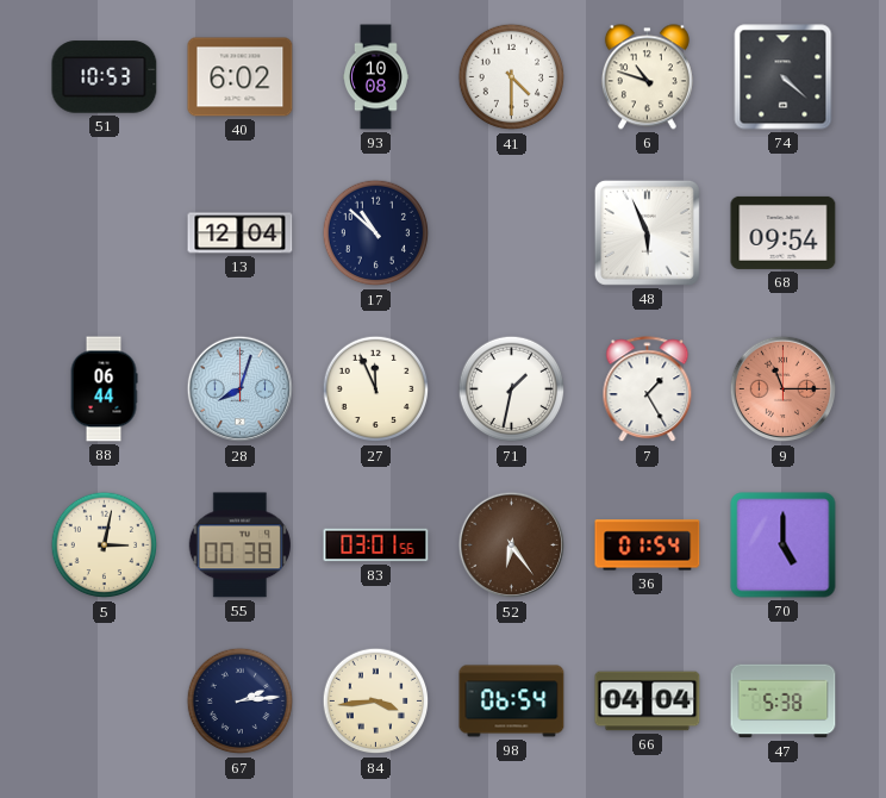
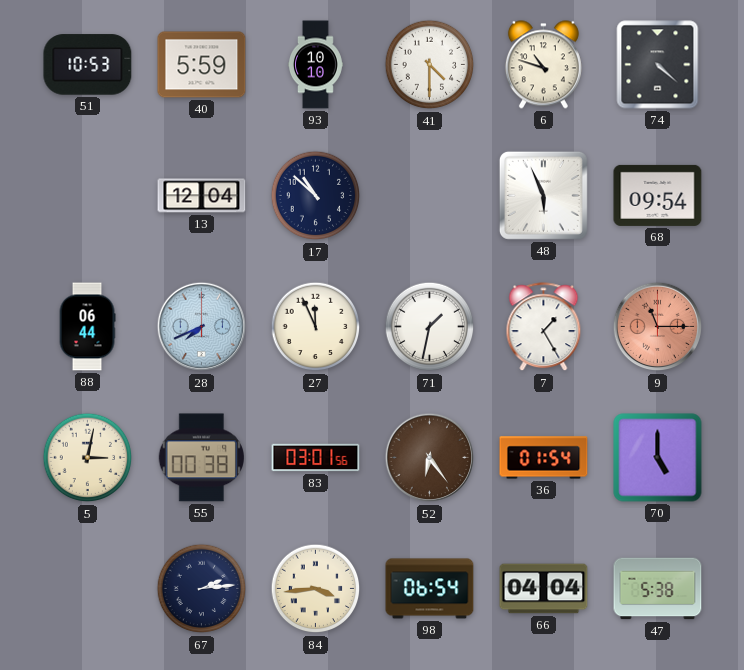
40: 6:02 -> 5:59 (202, 65)
93: 10:08 -> 10:10 (316, 65)
28: 8:03 -> 7:41 (202, 327)
